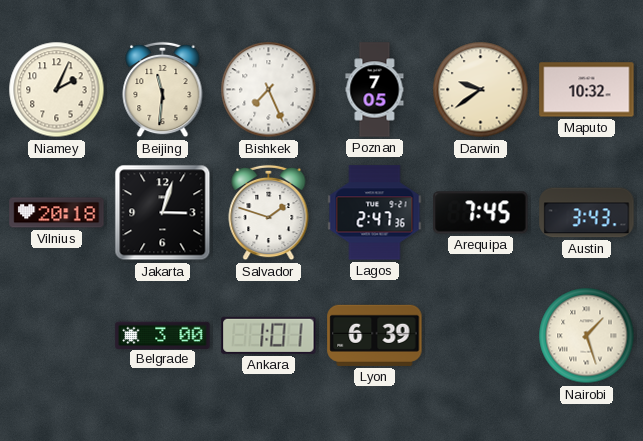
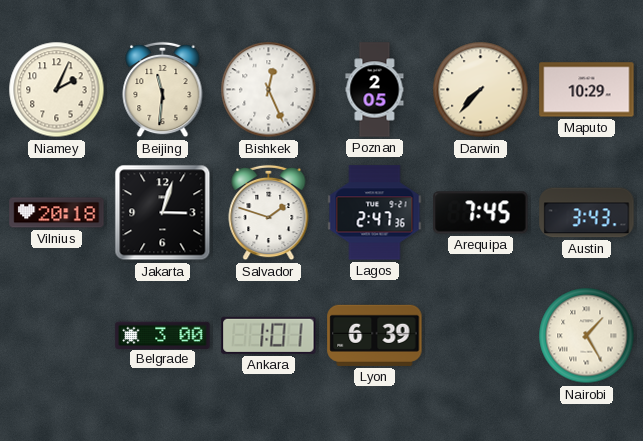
Bishkek: 7:26 -> 12:26 (269, 90)
Poznan: 7:05 -> 2:05 (375, 90)
Darwin: 9:39 -> 7:37 (481, 90)
Maputo: 10:32 -> 10:29 (587, 90)
Nairobi: 1:27 -> 1:25 (587, 336)
